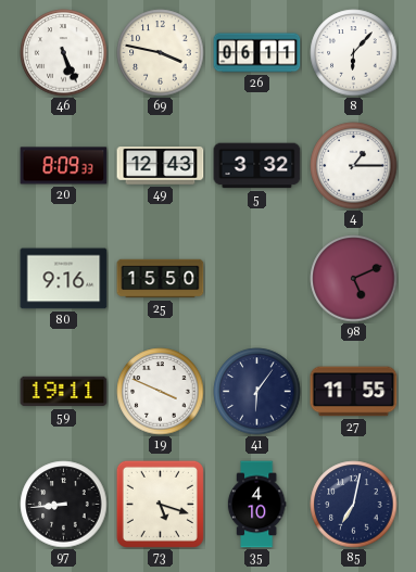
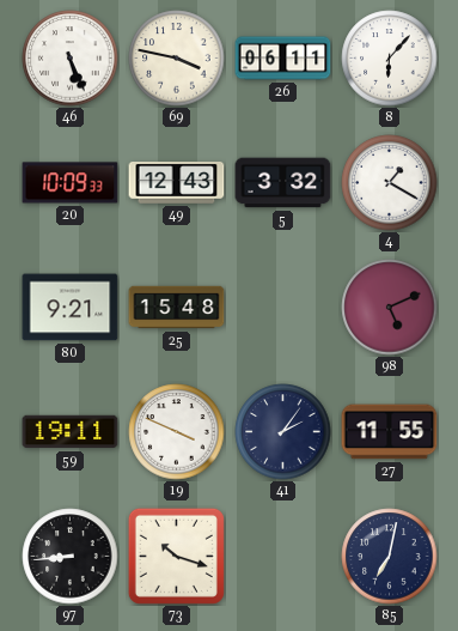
20: 8:09 -> 10:09 (71, 183)
4: 1:15 -> 1:20 (390, 183)
80: 9:16 -> 9:21 (71, 308)
25: 15:50 -> 15:48 (177, 308)
41: 6:06 -> 2:06 (283, 432)
73: 5:18 -> 10:18 (176, 556)
35: 4:10 -> none (256, 505)
